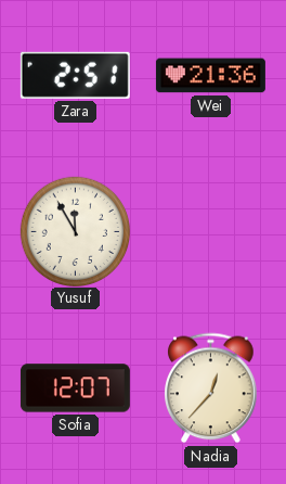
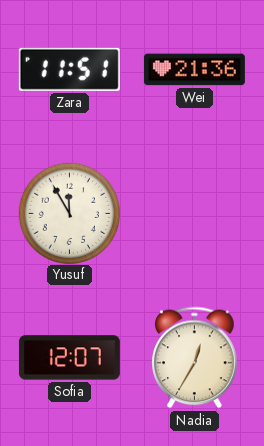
Zara: 2:51 -> 11:51 (69, 69)
Nadia: 12:37 -> 12:35 (195, 358)
